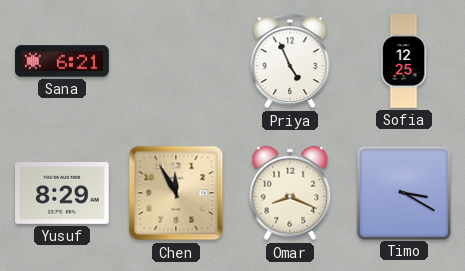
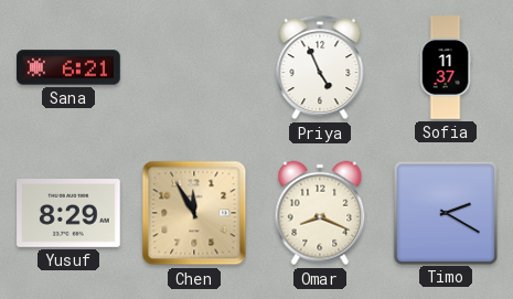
Sofia: 12:25 -> 11:37 (446, 67)
Timo: 3:20 -> 2:20 (445, 212)
